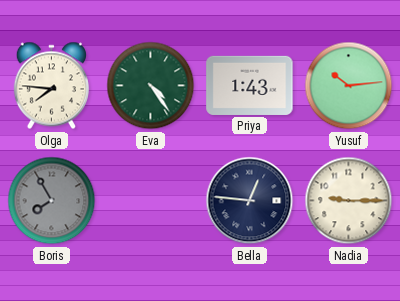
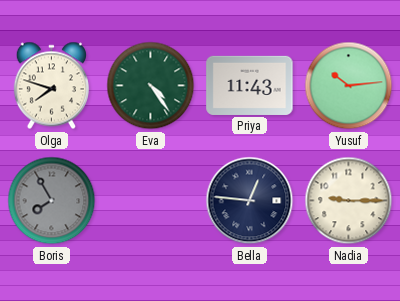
Olga: 7:46 -> 7:48 (51, 86)
Priya: 1:43 -> 11:43 (250, 85)
